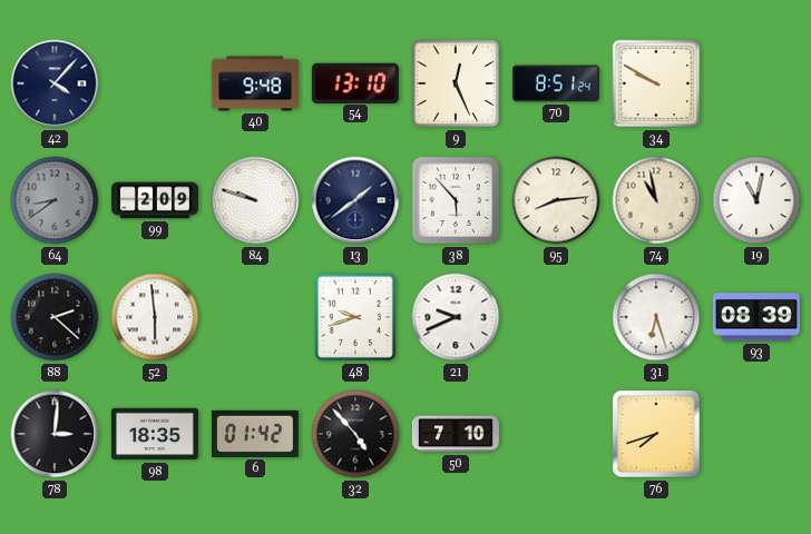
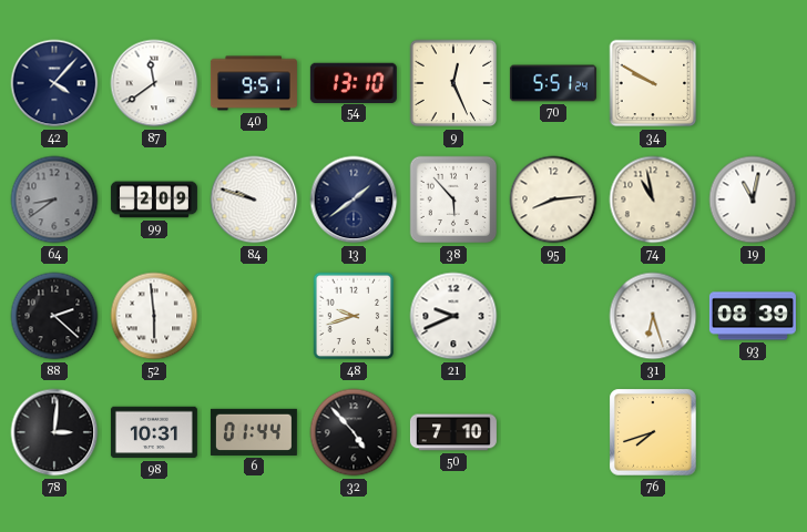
87: none -> 11:39 (154, 83)
40: 9:48 -> 9:51 (254, 83)
70: 8:51 -> 5:51 (553, 83)
98: 18:35 -> 10:31 (154, 432)
6: 01:42 -> 01:44 (254, 432)
